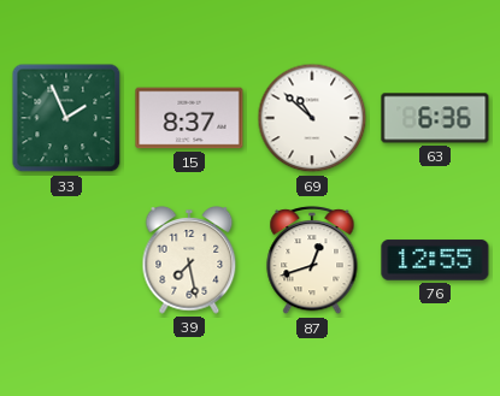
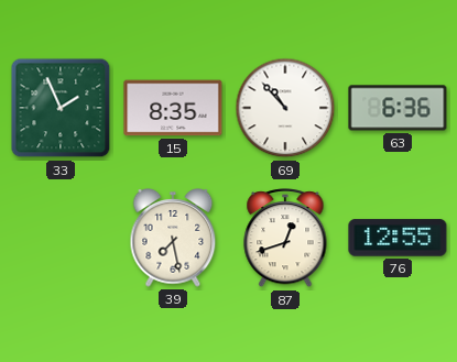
15: 8:37 -> 8:35 (173, 108)
69: 10:52 -> 10:53 (285, 108)
